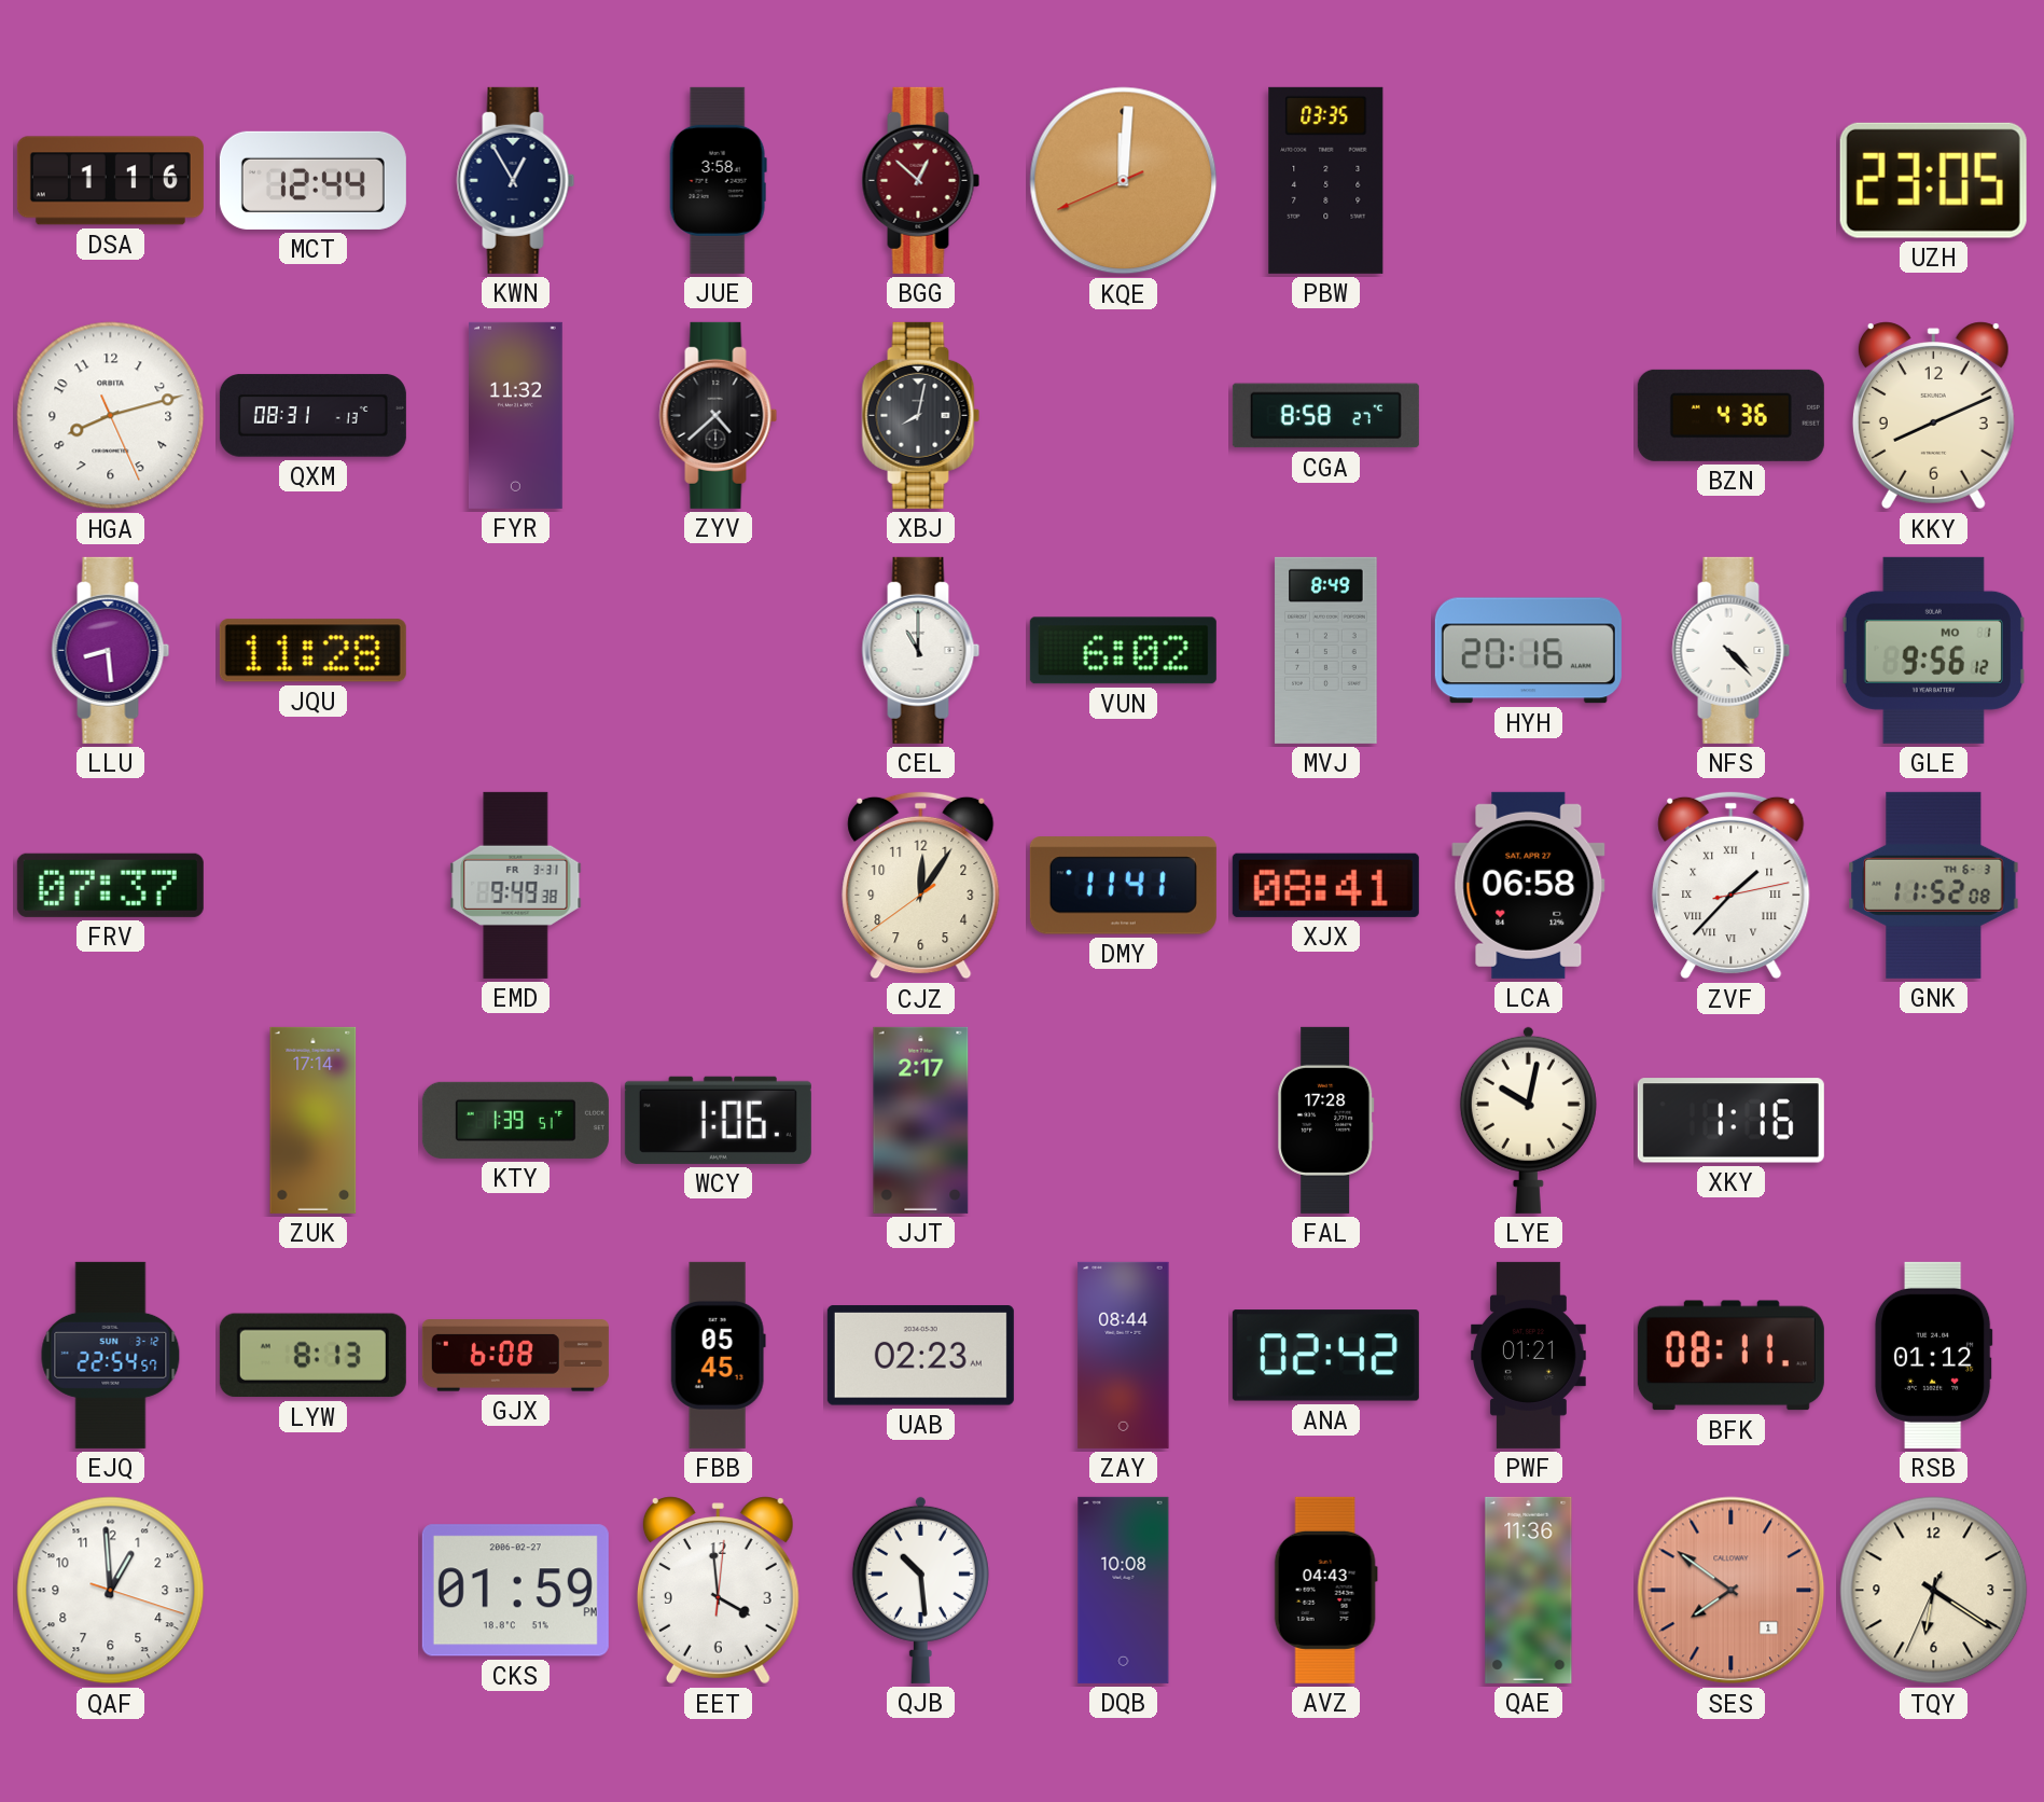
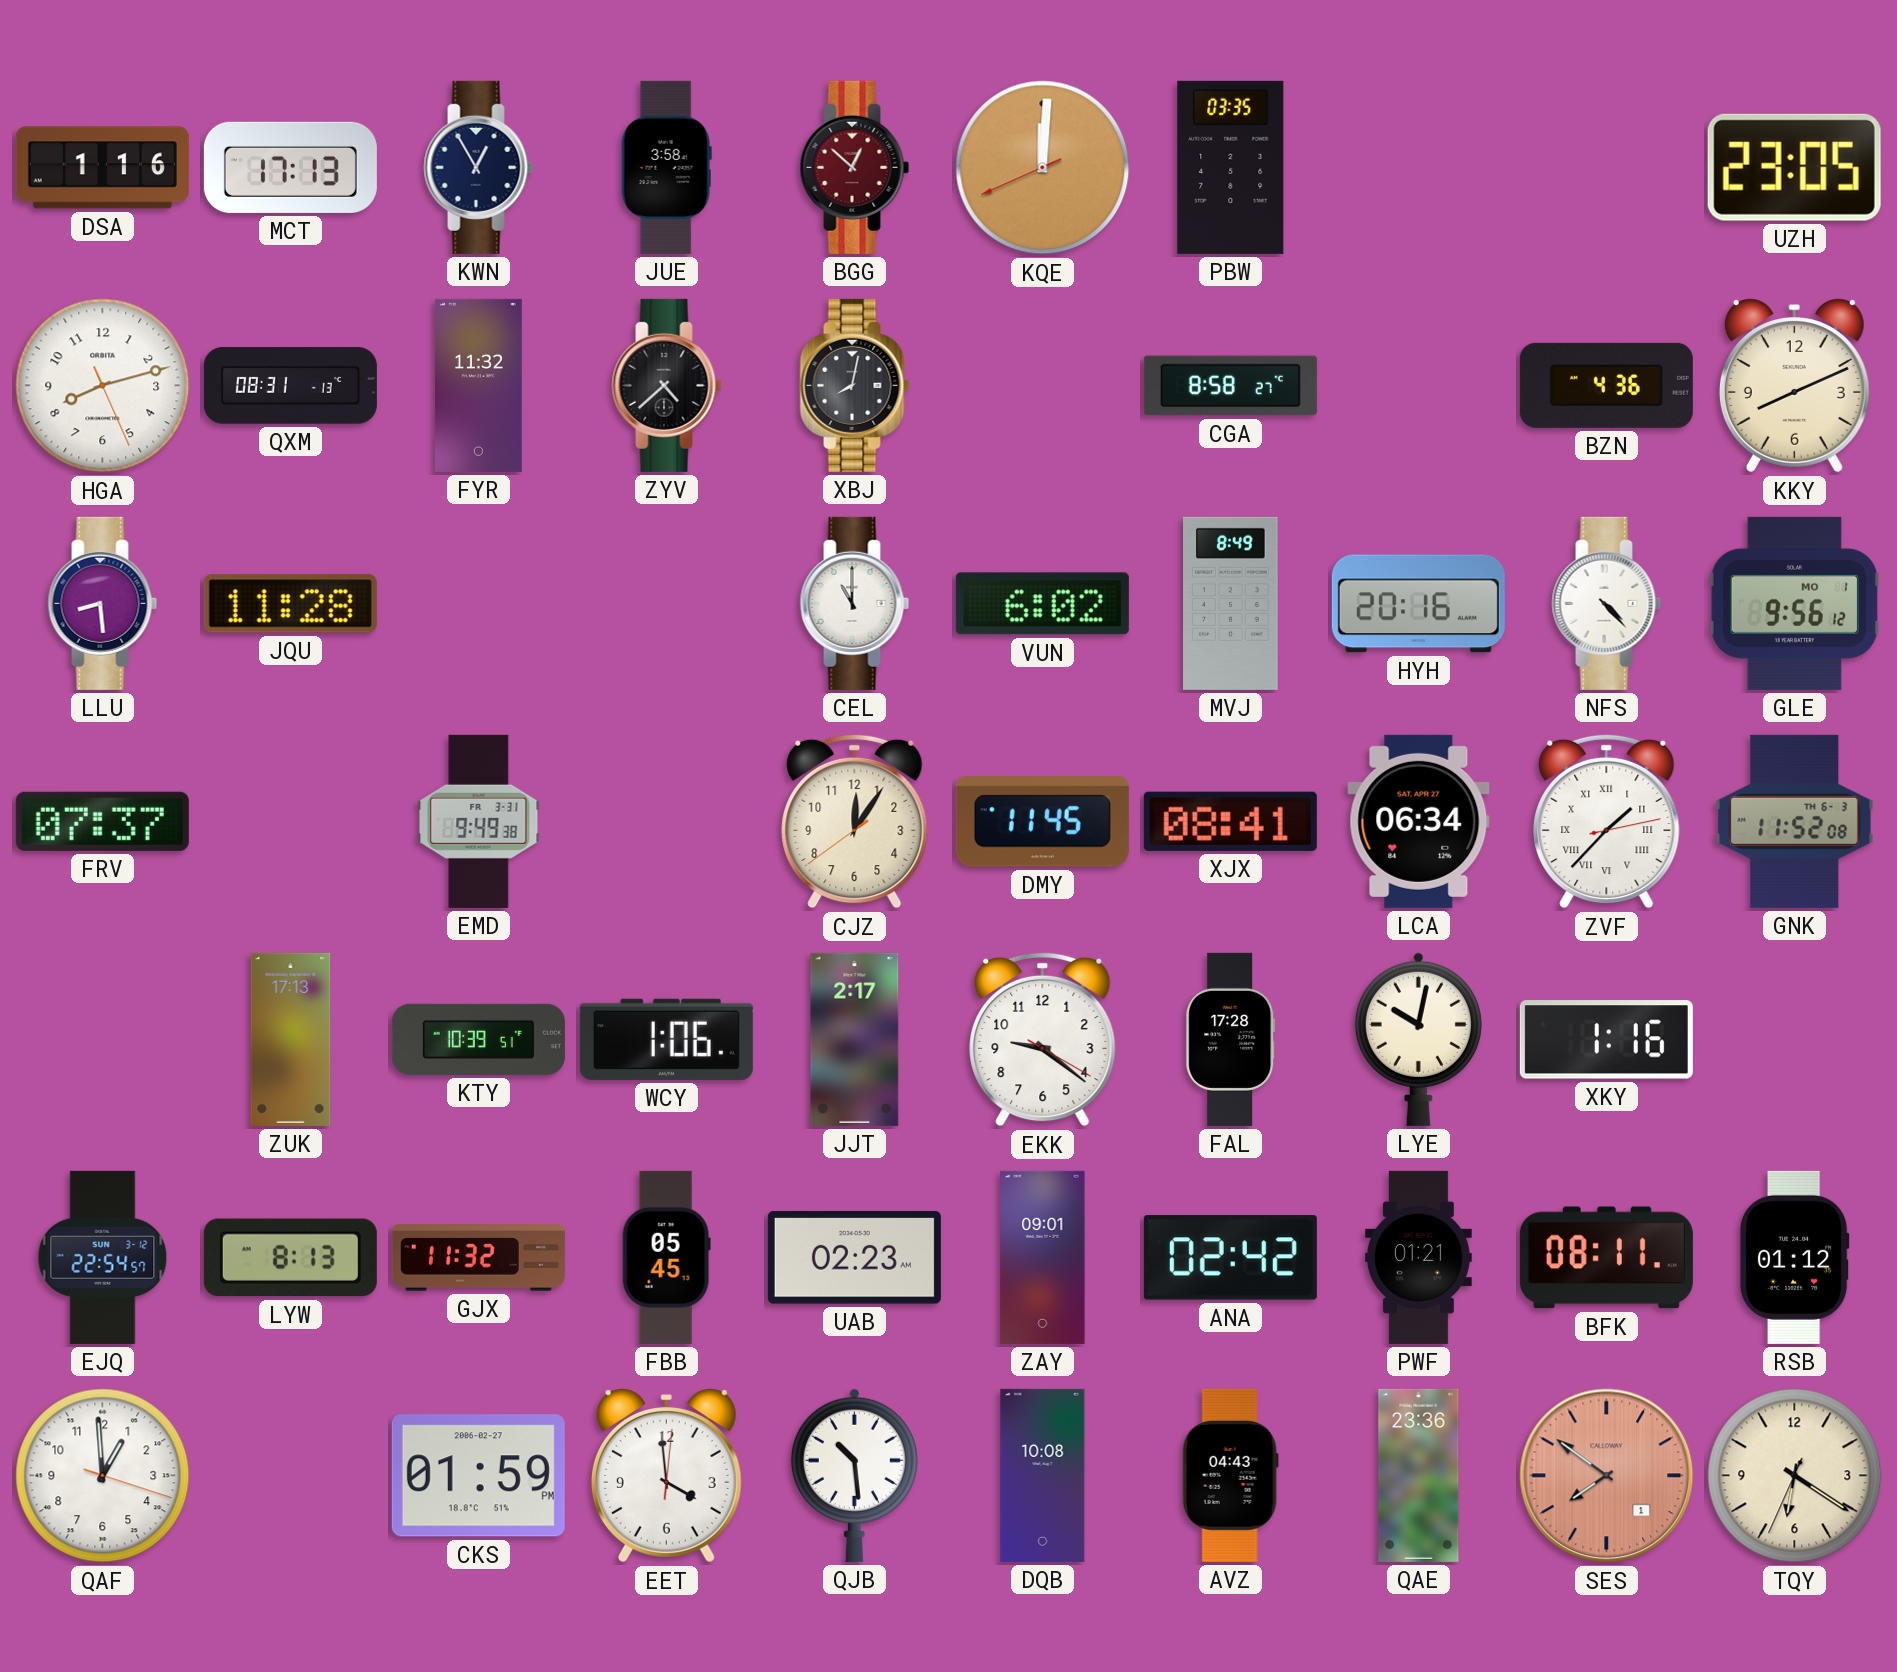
MCT: 12:44 -> 17:13 (290, 167)
DMY: 11:41 -> 11:45 (1042, 822)
LCA: 06:58 -> 06:34 (1419, 821)
ZUK: 17:14 -> 17:13 (291, 1039)
KTY: 1:39 -> 10:39 (478, 1039)
EKK: none -> 9:21 (1043, 1039)
GJX: 6:08 -> 11:32 (478, 1258)
ZAY: 08:44 -> 09:01 (1043, 1257)
QAE: 11:36 -> 23:36 (1419, 1475)
